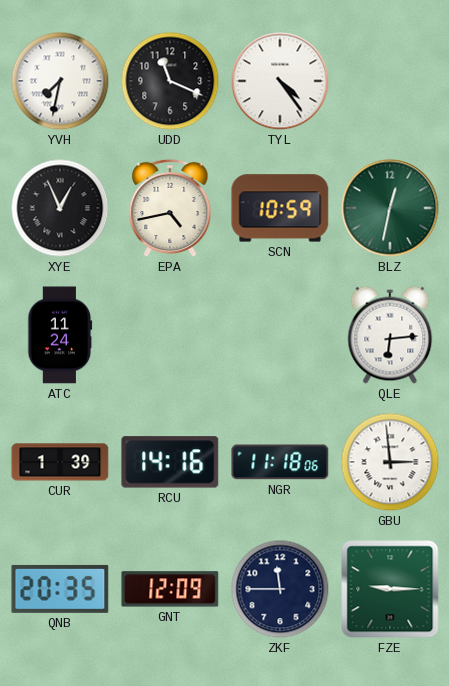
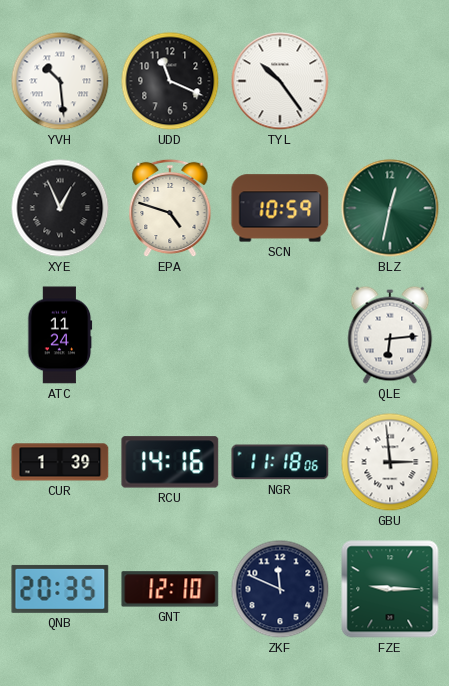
YVH: 7:32 -> 10:29 (60, 81)
TYL: 4:24 -> 10:24 (280, 81)
EPA: 4:43 -> 4:48 (170, 208)
GNT: 12:09 -> 12:10 (170, 589)
ZKF: 11:45 -> 11:49 (280, 589)
